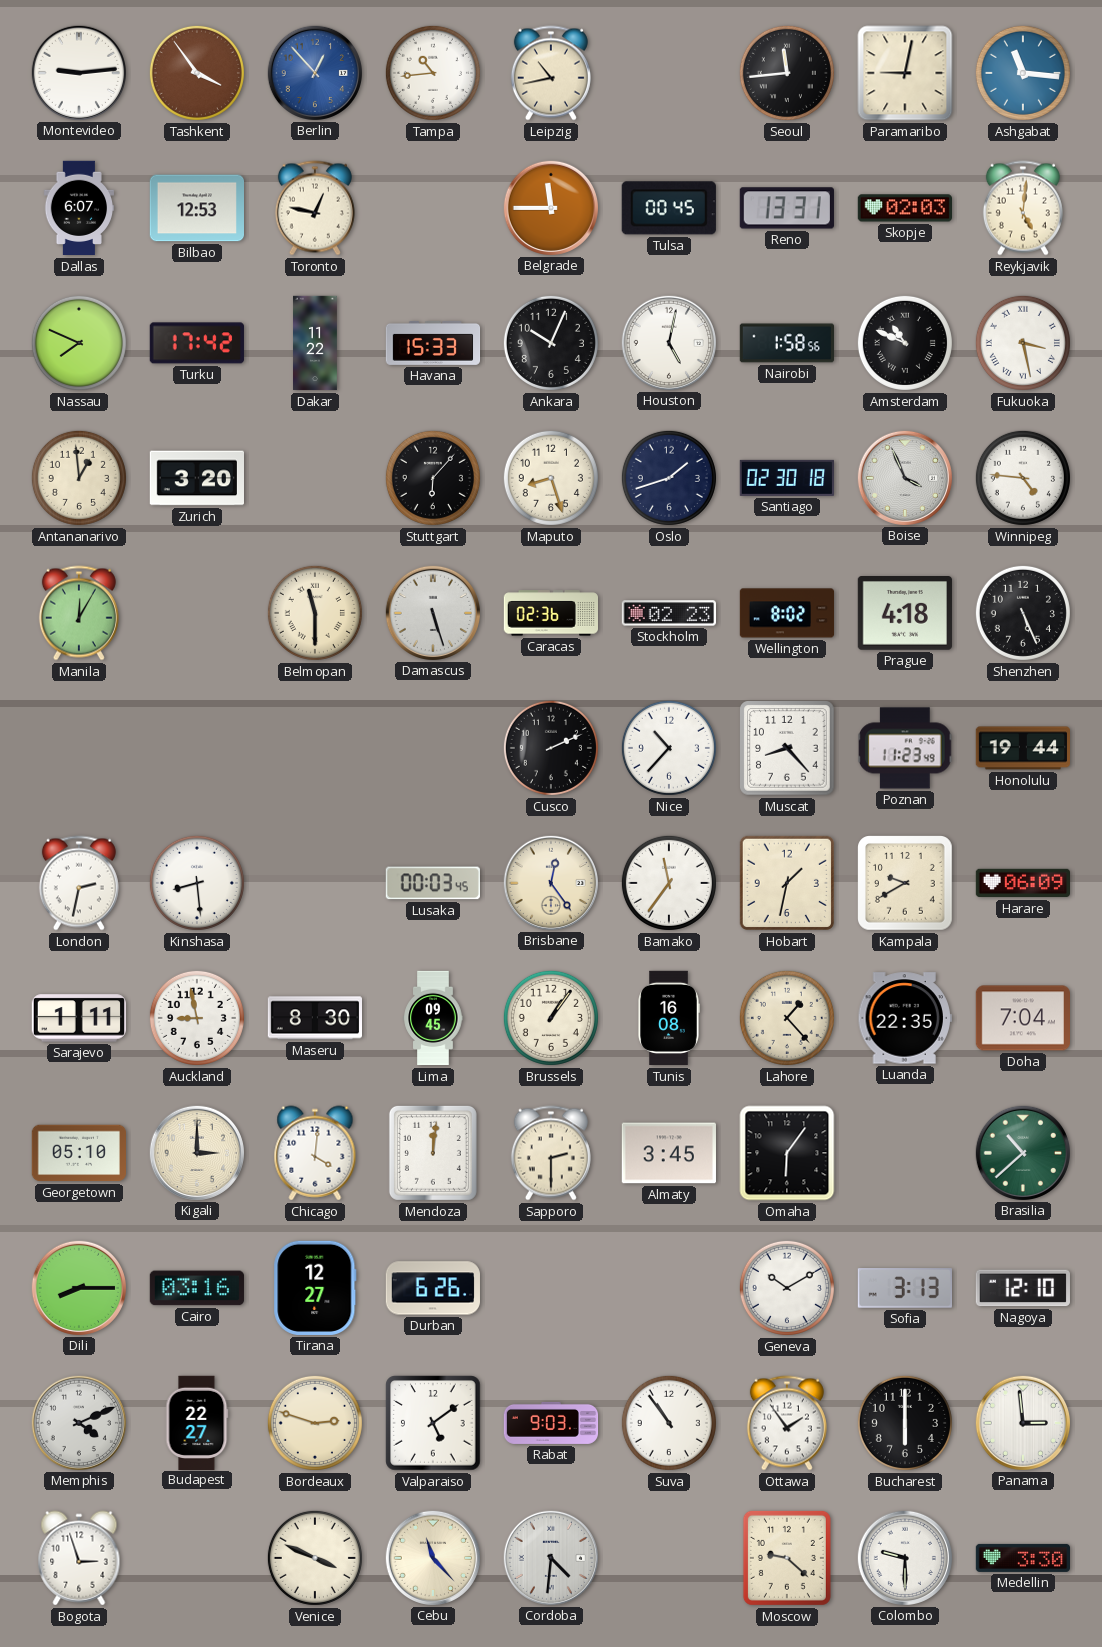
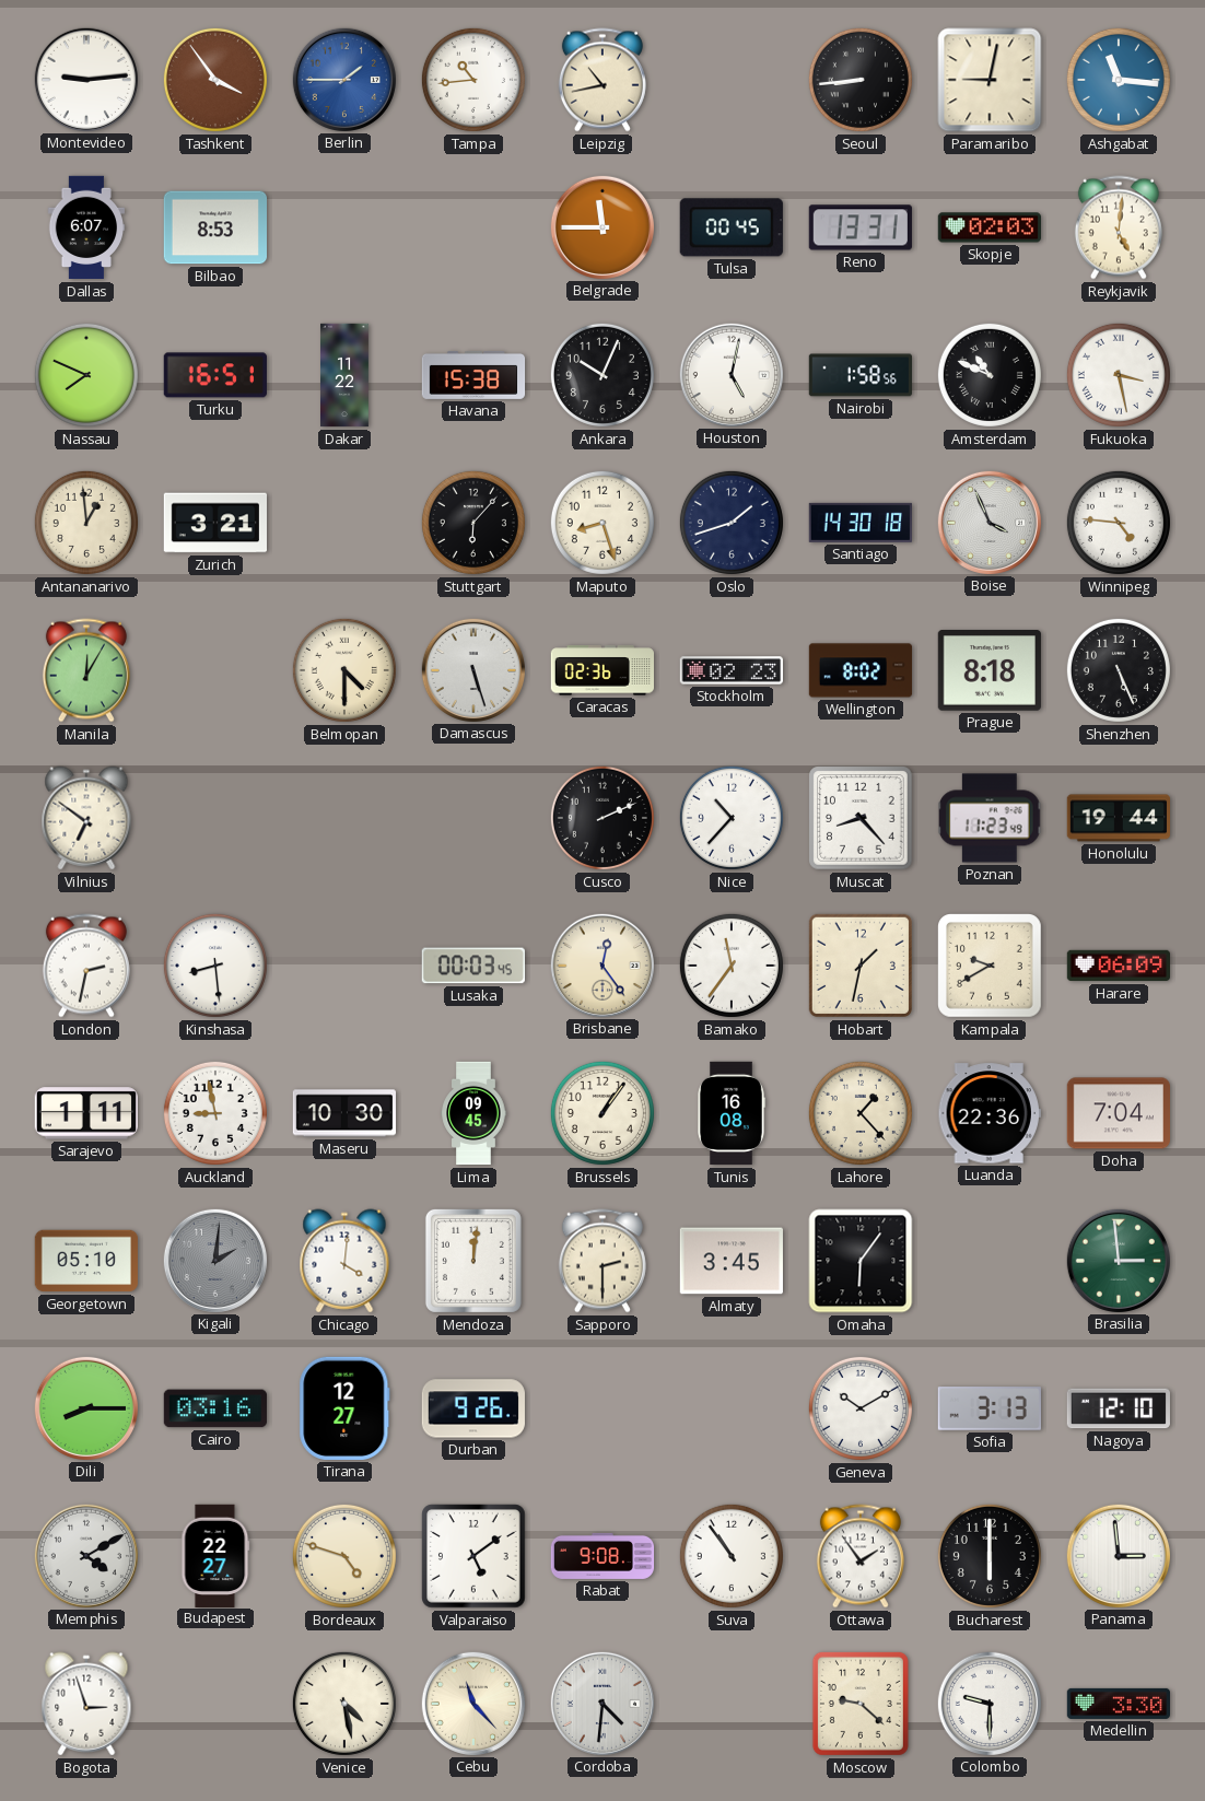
Berlin: 12:53 -> 1:45 (343, 79)
Seoul: 11:44 -> 8:44 (861, 80)
Bilbao: 12:53 -> 8:53 (214, 227)
Toronto: 12:47 -> none (315, 208)
Turku: 17:42 -> 16:51 (215, 375)
Havana: 15:33 -> 15:38 (473, 375)
Zurich: 3:20 -> 3:21 (214, 523)
Santiago: 02:30 -> 14:30 (861, 523)
Belmopan: 11:30 -> 4:30 (344, 670)
Prague: 4:18 -> 8:18 (990, 671)
Vilnius: none -> 6:51 (86, 818)
Maseru: 8:30 -> 10:30 (343, 1113)
Luanda: 22:35 -> 22:36 (990, 1113)
Kigali: 3:00 -> 2:01 (214, 1260)
Kigali dial: cream -> grey (214, 1260)
Brasilia: 10:38 -> 2:59 (1118, 1260)
Durban: 6:26 -> 9:26 (472, 1408)
Memphis: 4:11 -> 4:10 (85, 1555)
Bordeaux: 2:48 -> 4:48 (344, 1556)
Rabat: 9:03 -> 9:08 (602, 1556)
Venice: 3:49 -> 4:28 (344, 1704)
